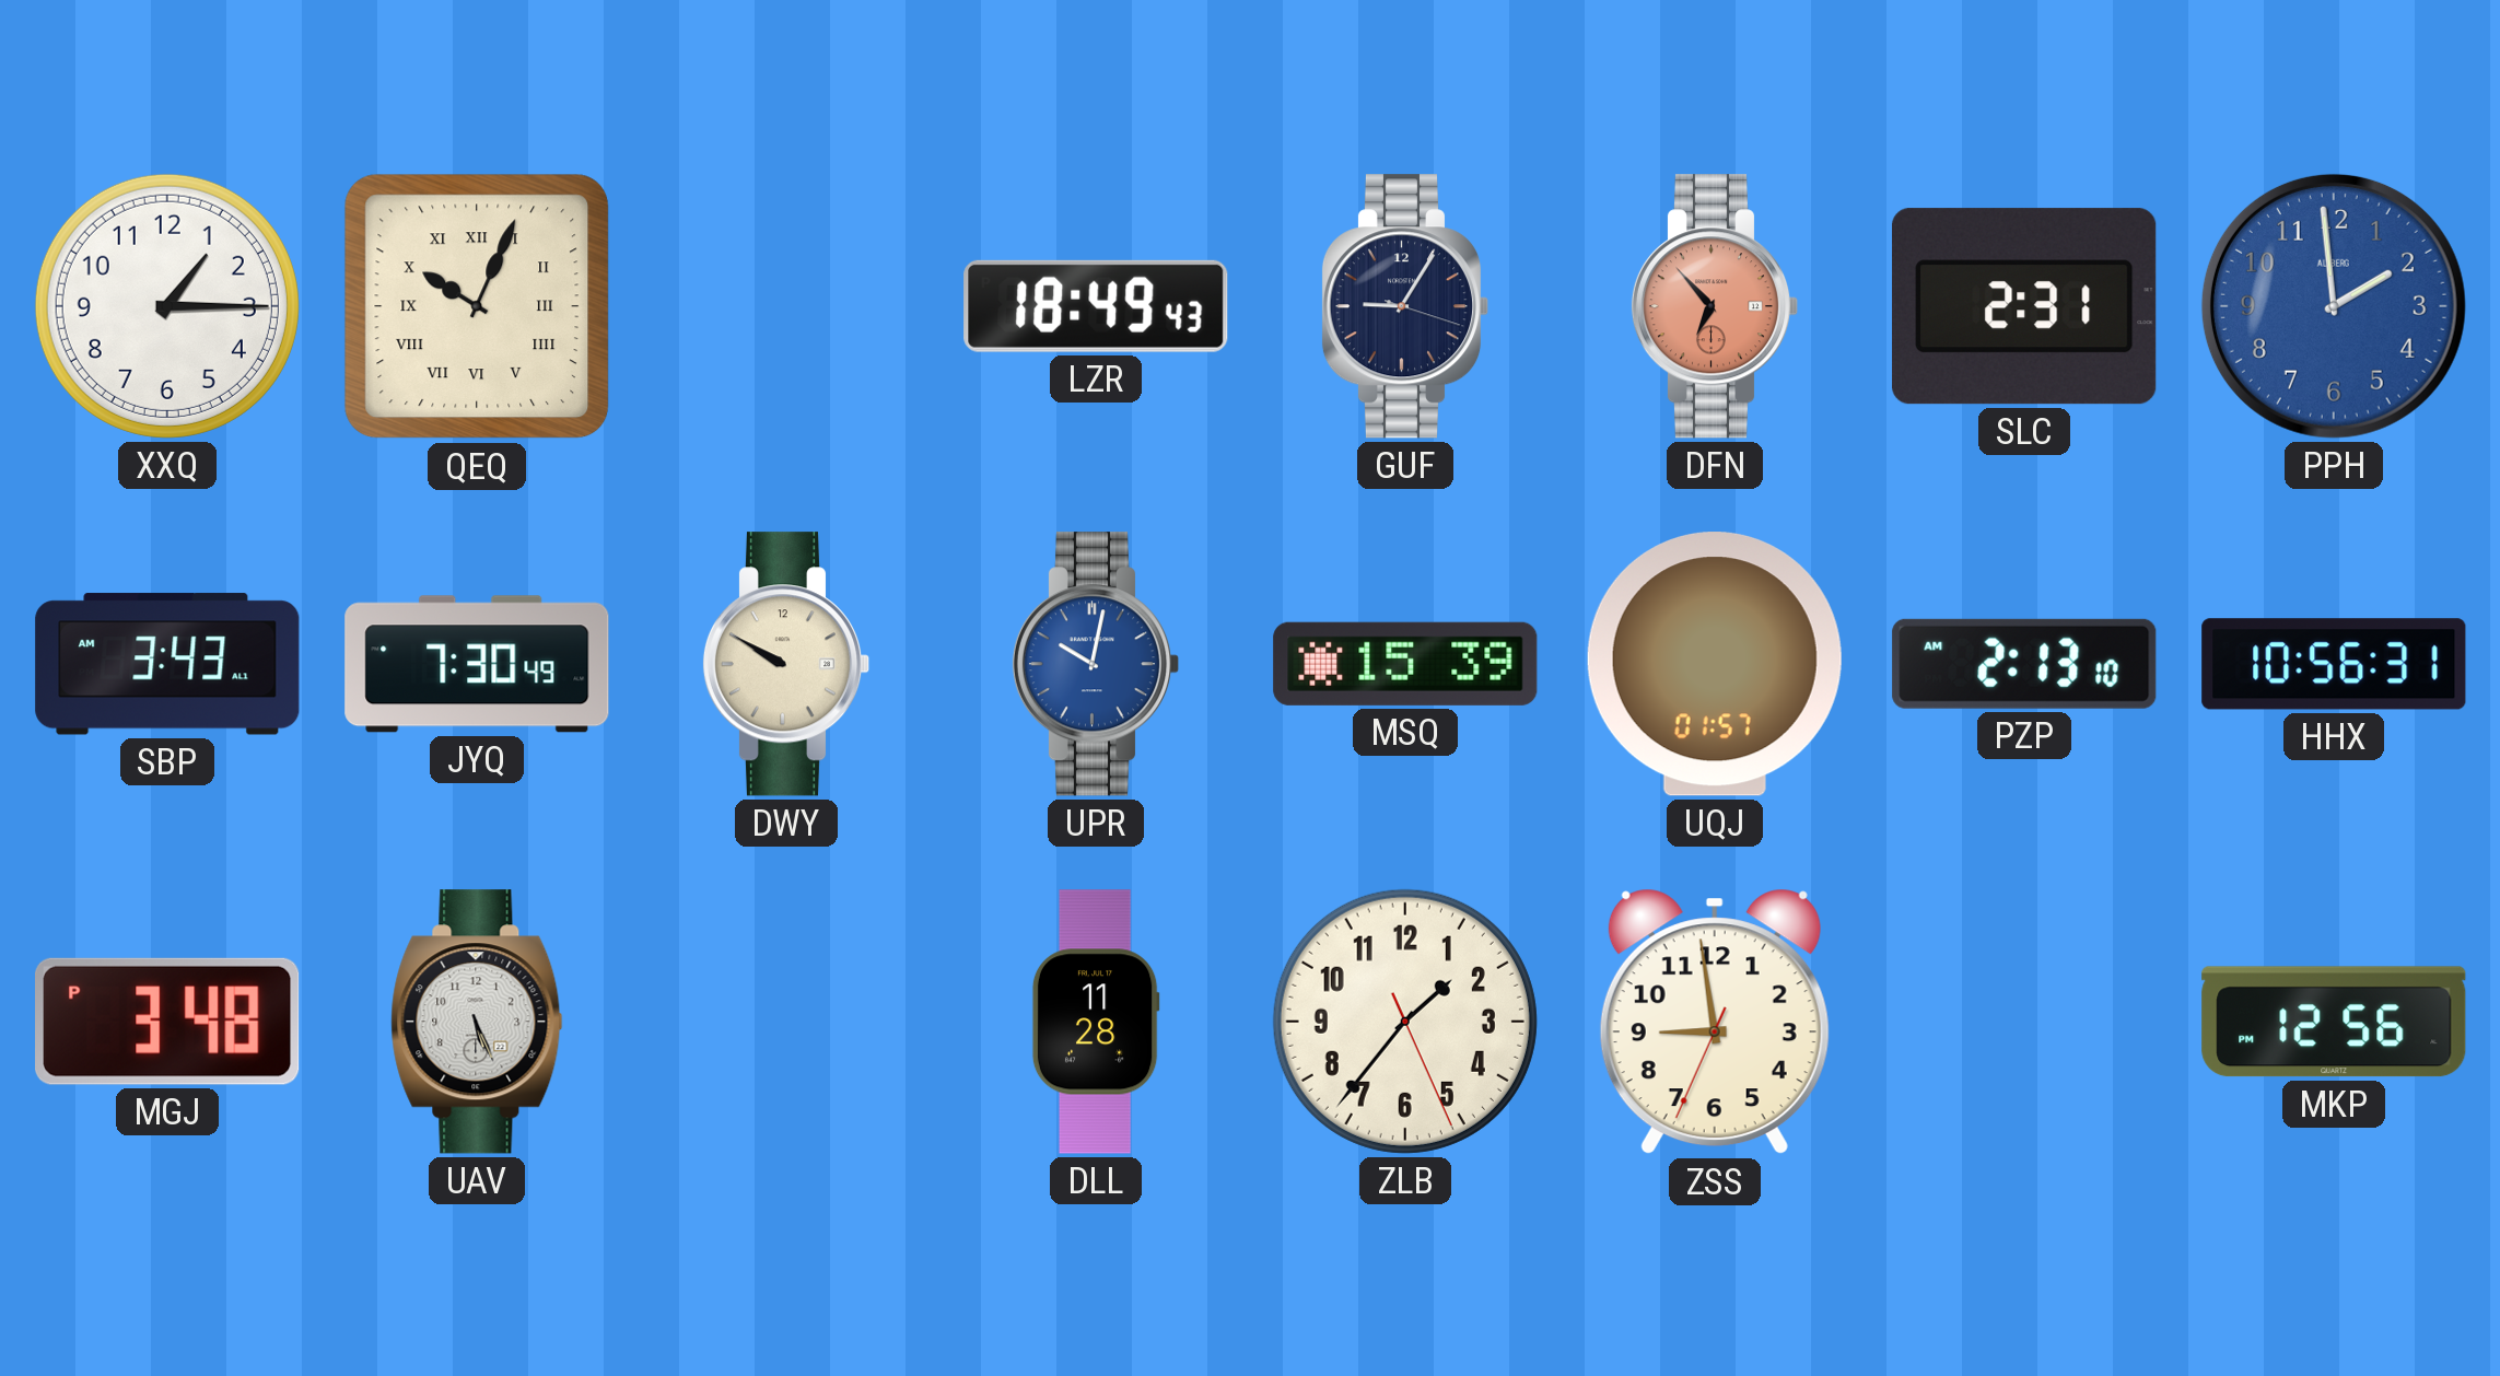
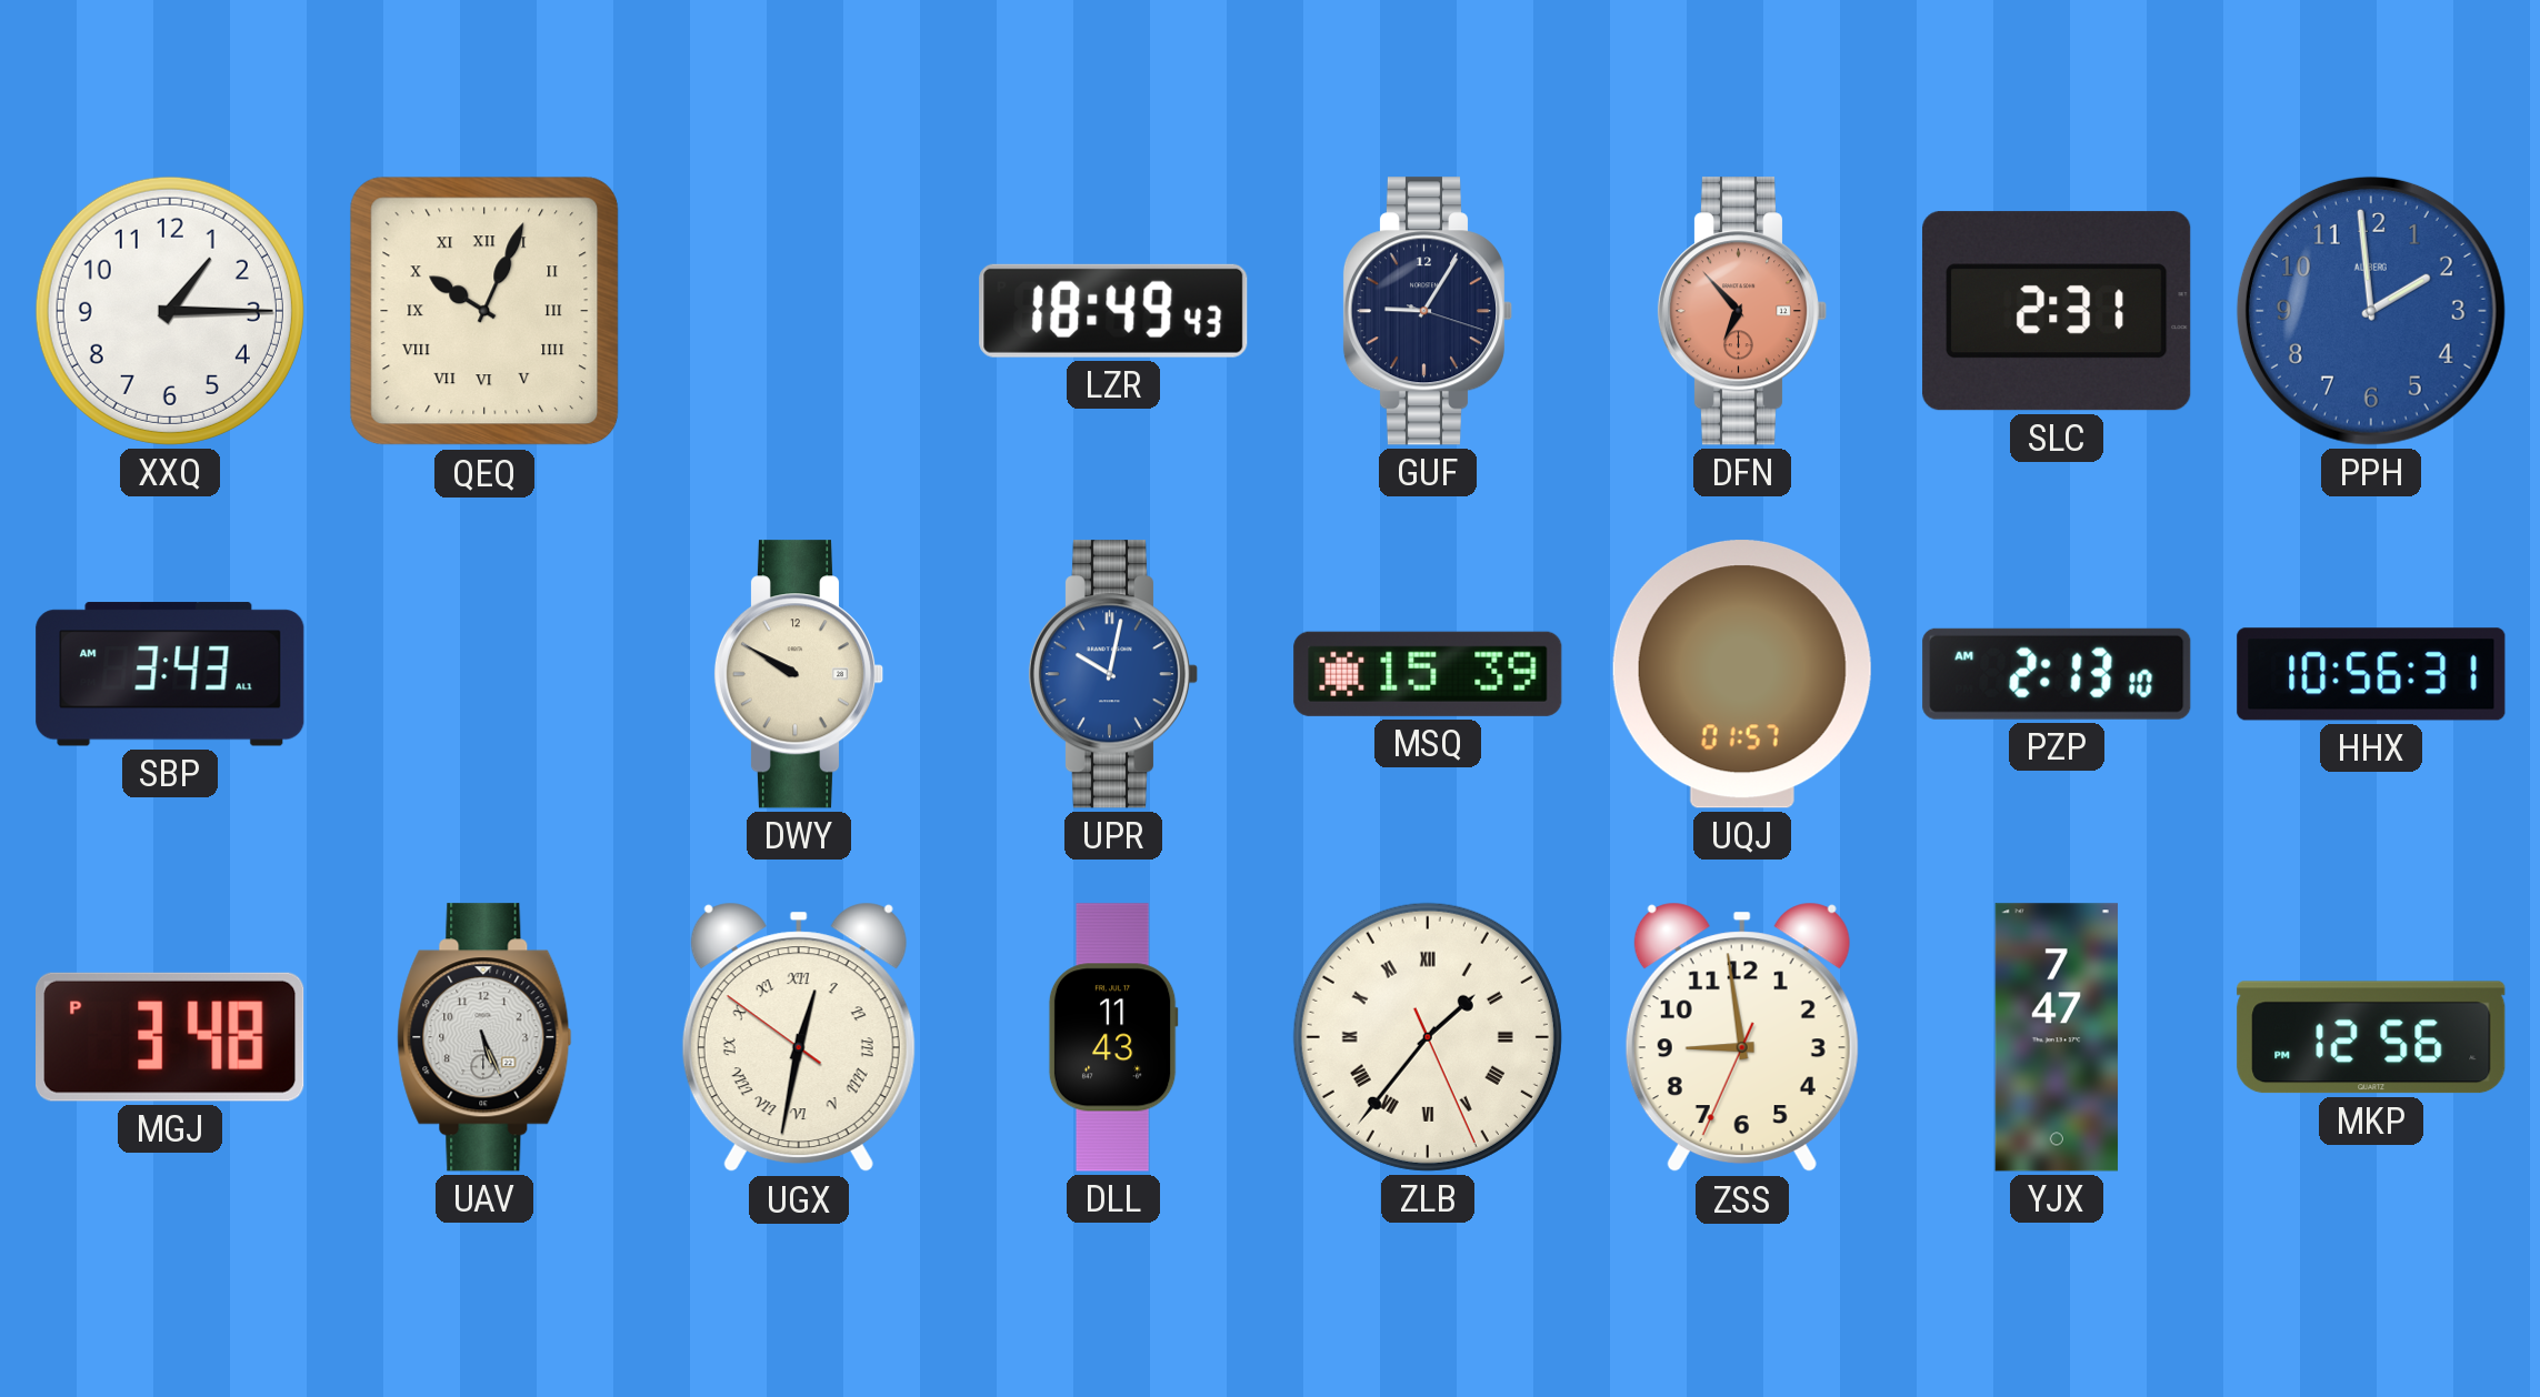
JYQ: 7:30 -> none (477, 664)
UGX: none -> 12:31 (799, 1037)
DLL: 11:28 -> 11:43 (1113, 1037)
ZLB numerals: Arabic -> Roman (1428, 1037)
YJX: none -> 7:47 (2057, 1037)
